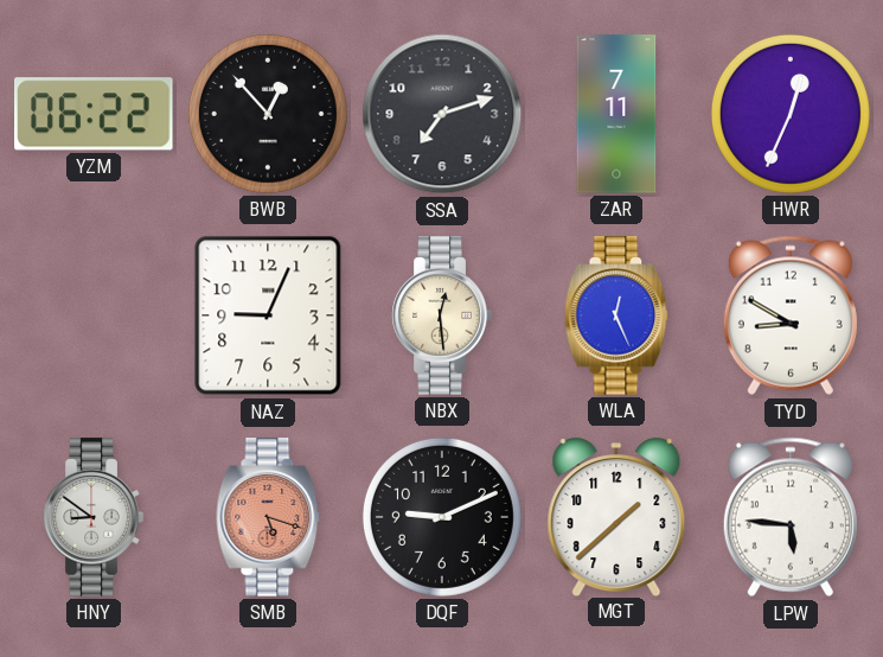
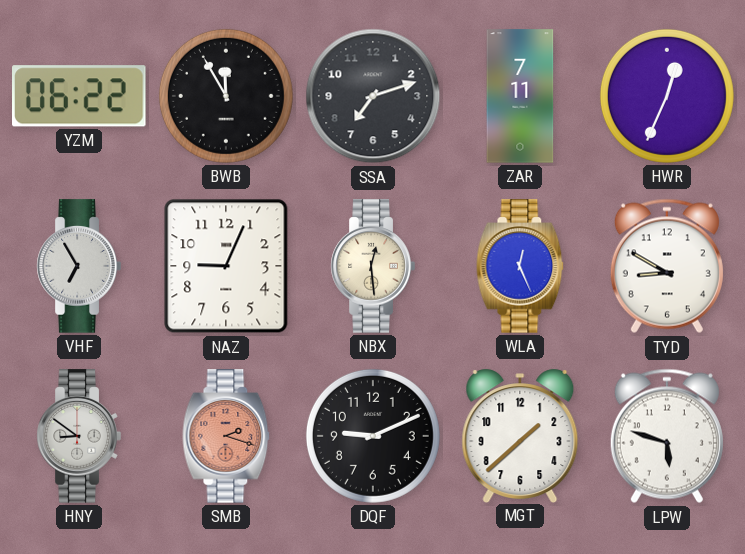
BWB: 12:53 -> 11:55 (226, 96)
VHF: none -> 6:55 (79, 266)
SMB: 5:18 -> 2:18 (226, 436)
LPW: 5:46 -> 5:48 (667, 436)
